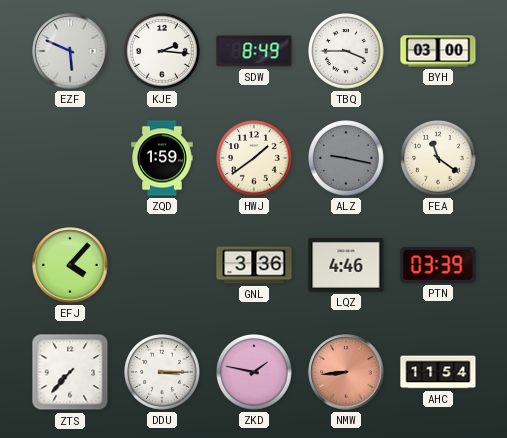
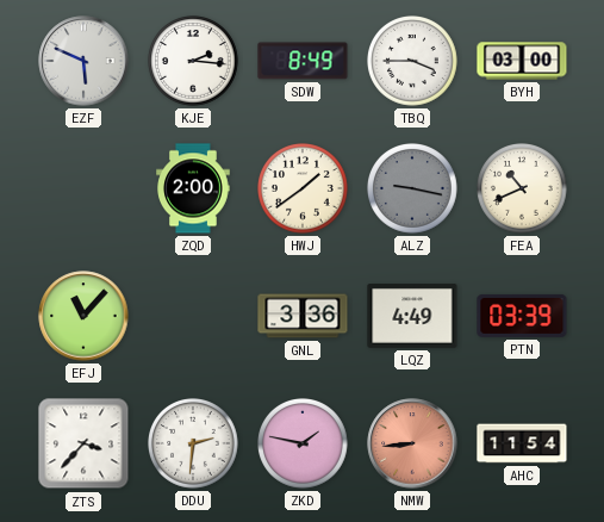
ZQD: 1:59 -> 2:00 (193, 188)
FEA: 11:21 -> 10:41 (523, 189)
EFJ: 4:07 -> 11:07 (83, 316)
LQZ: 4:46 -> 4:49 (412, 317)
ZTS: 7:37 -> 3:37 (83, 443)
DDU: 3:15 -> 2:31 (194, 445)
